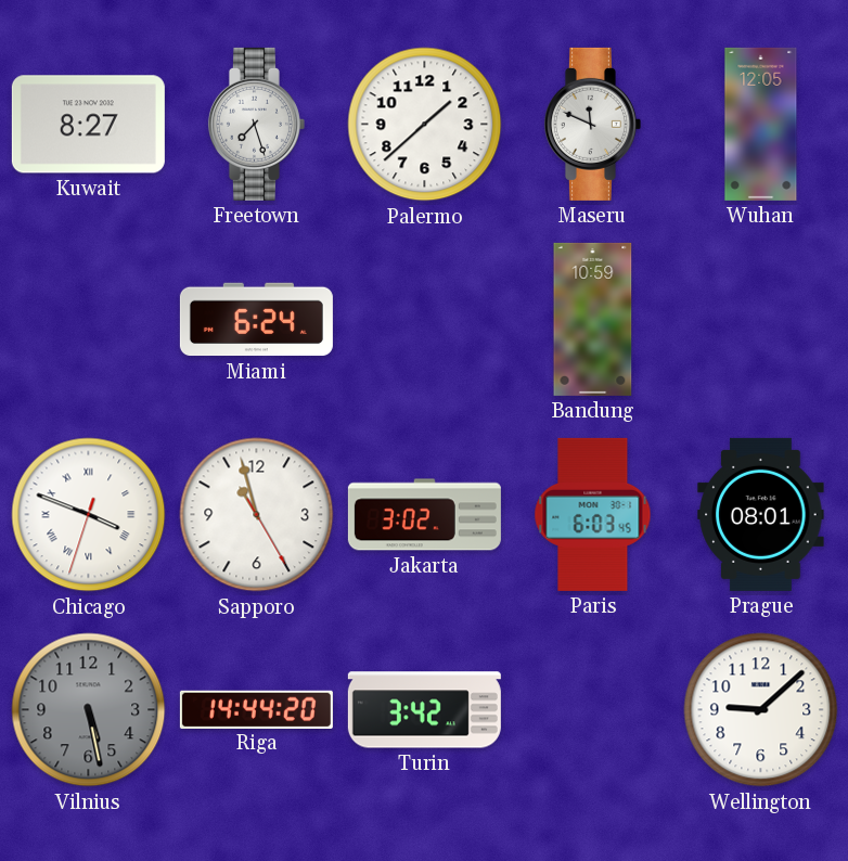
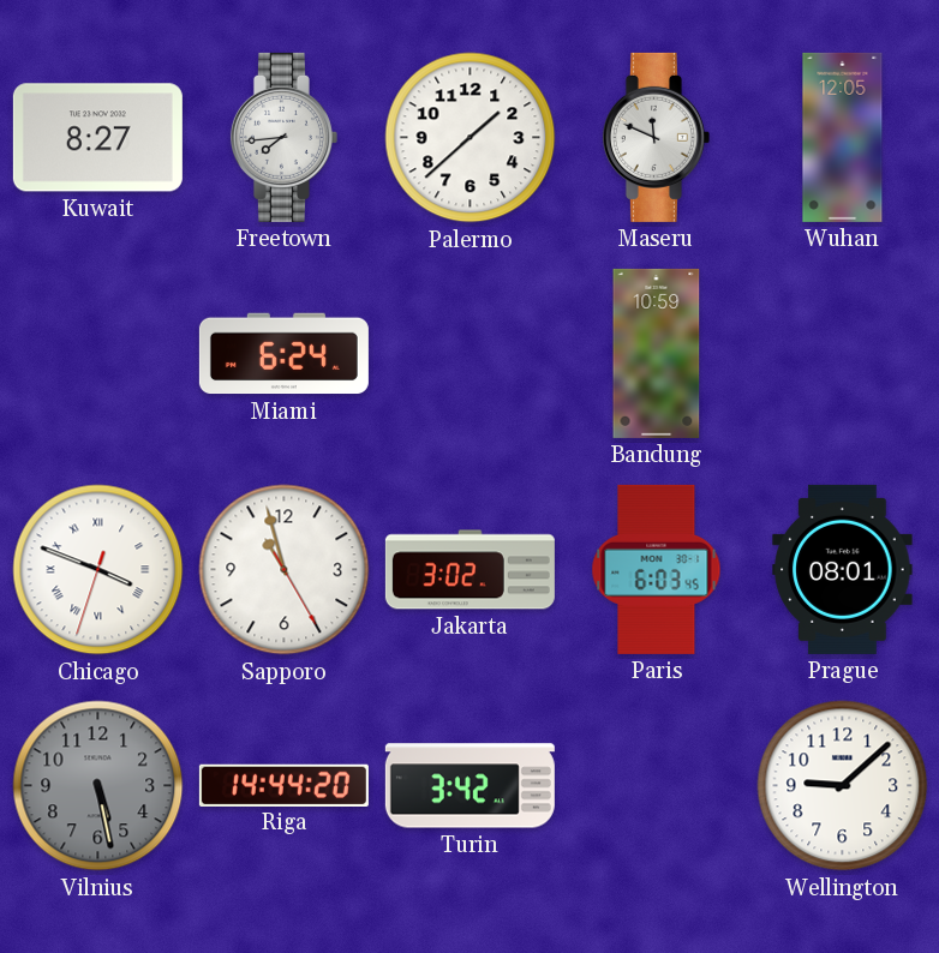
Freetown: 7:27 -> 7:44 (283, 137)
